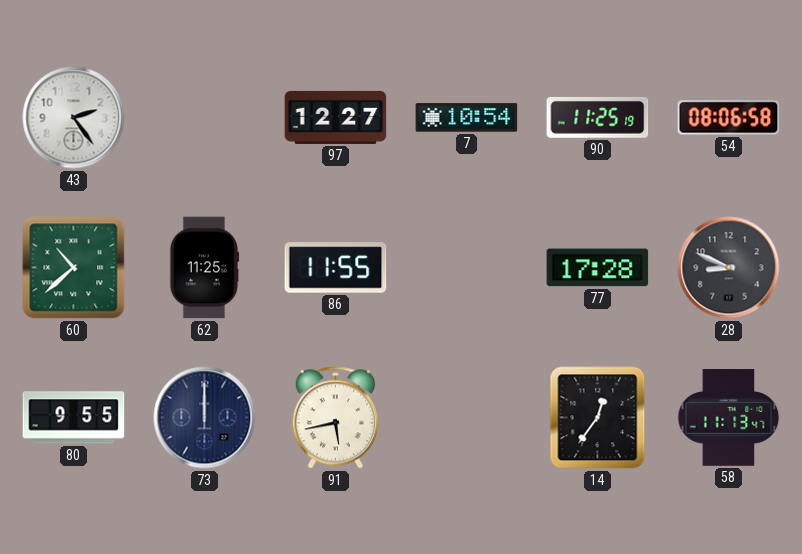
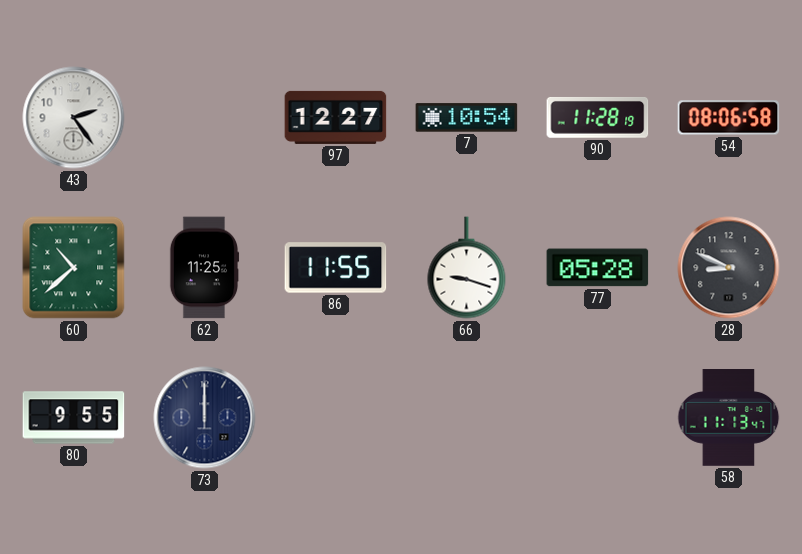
90: 11:25 -> 11:28 (598, 117)
66: none -> 9:18 (467, 268)
77: 17:28 -> 05:28 (598, 268)
91: 5:43 -> none (335, 418)
14: 12:36 -> none (598, 418)
